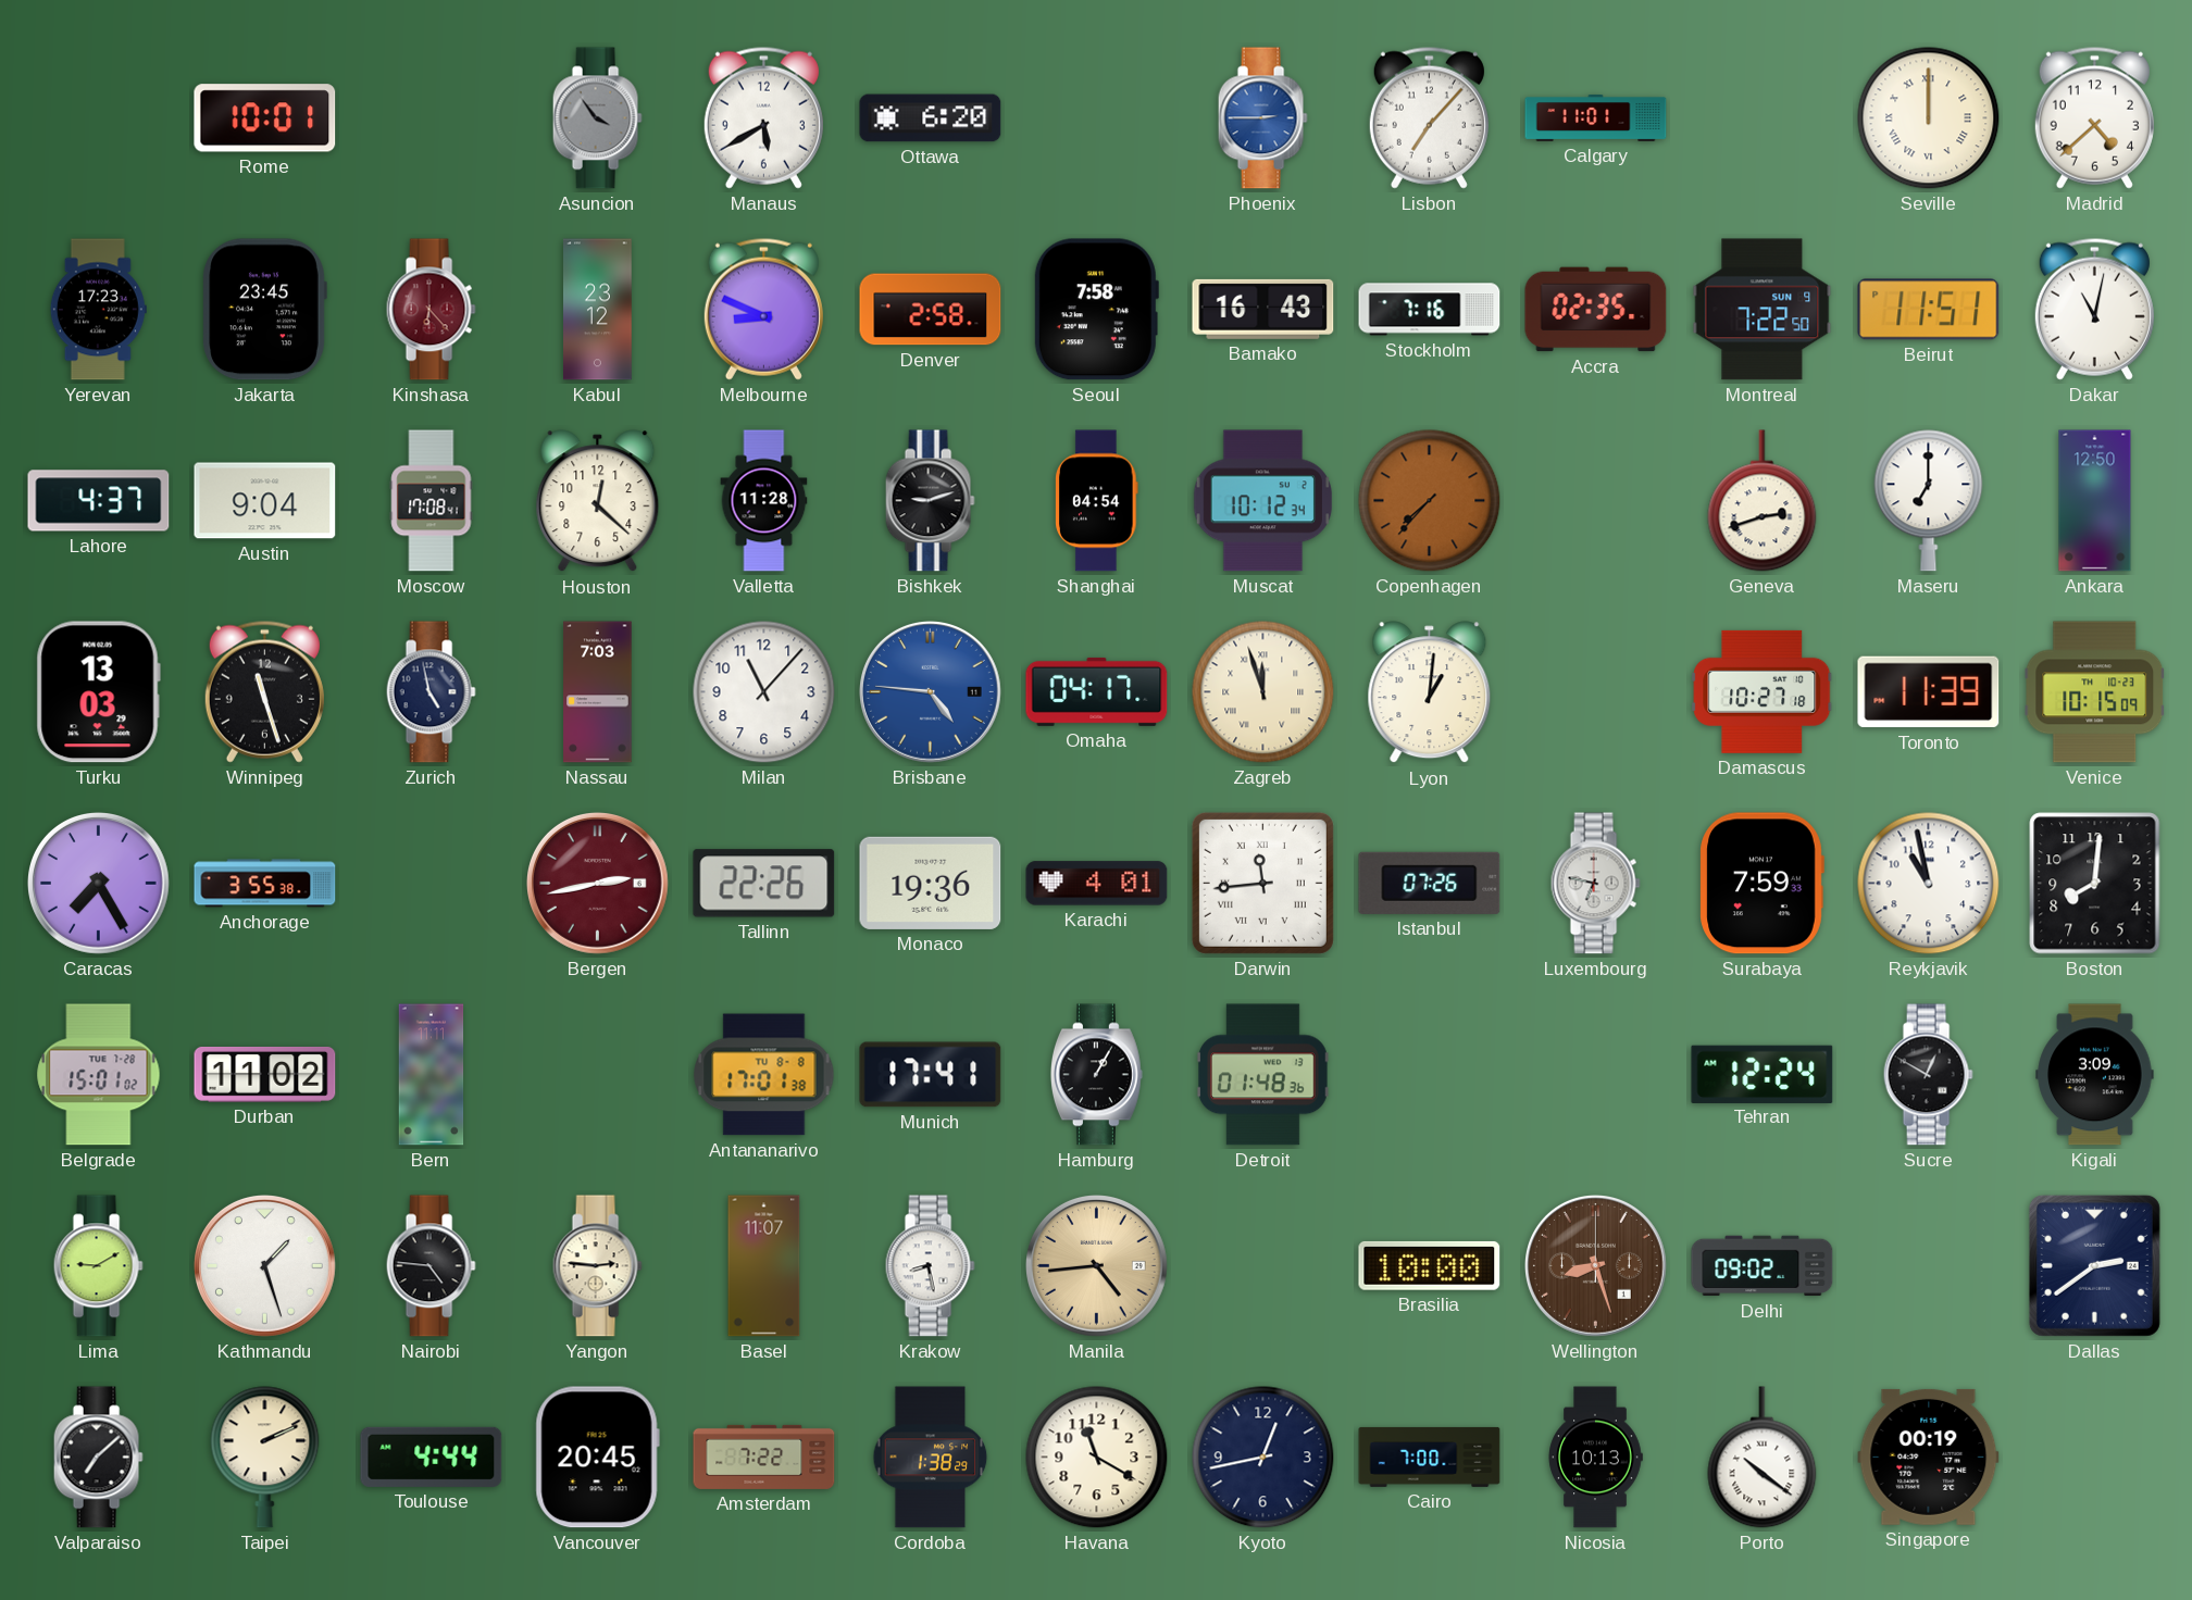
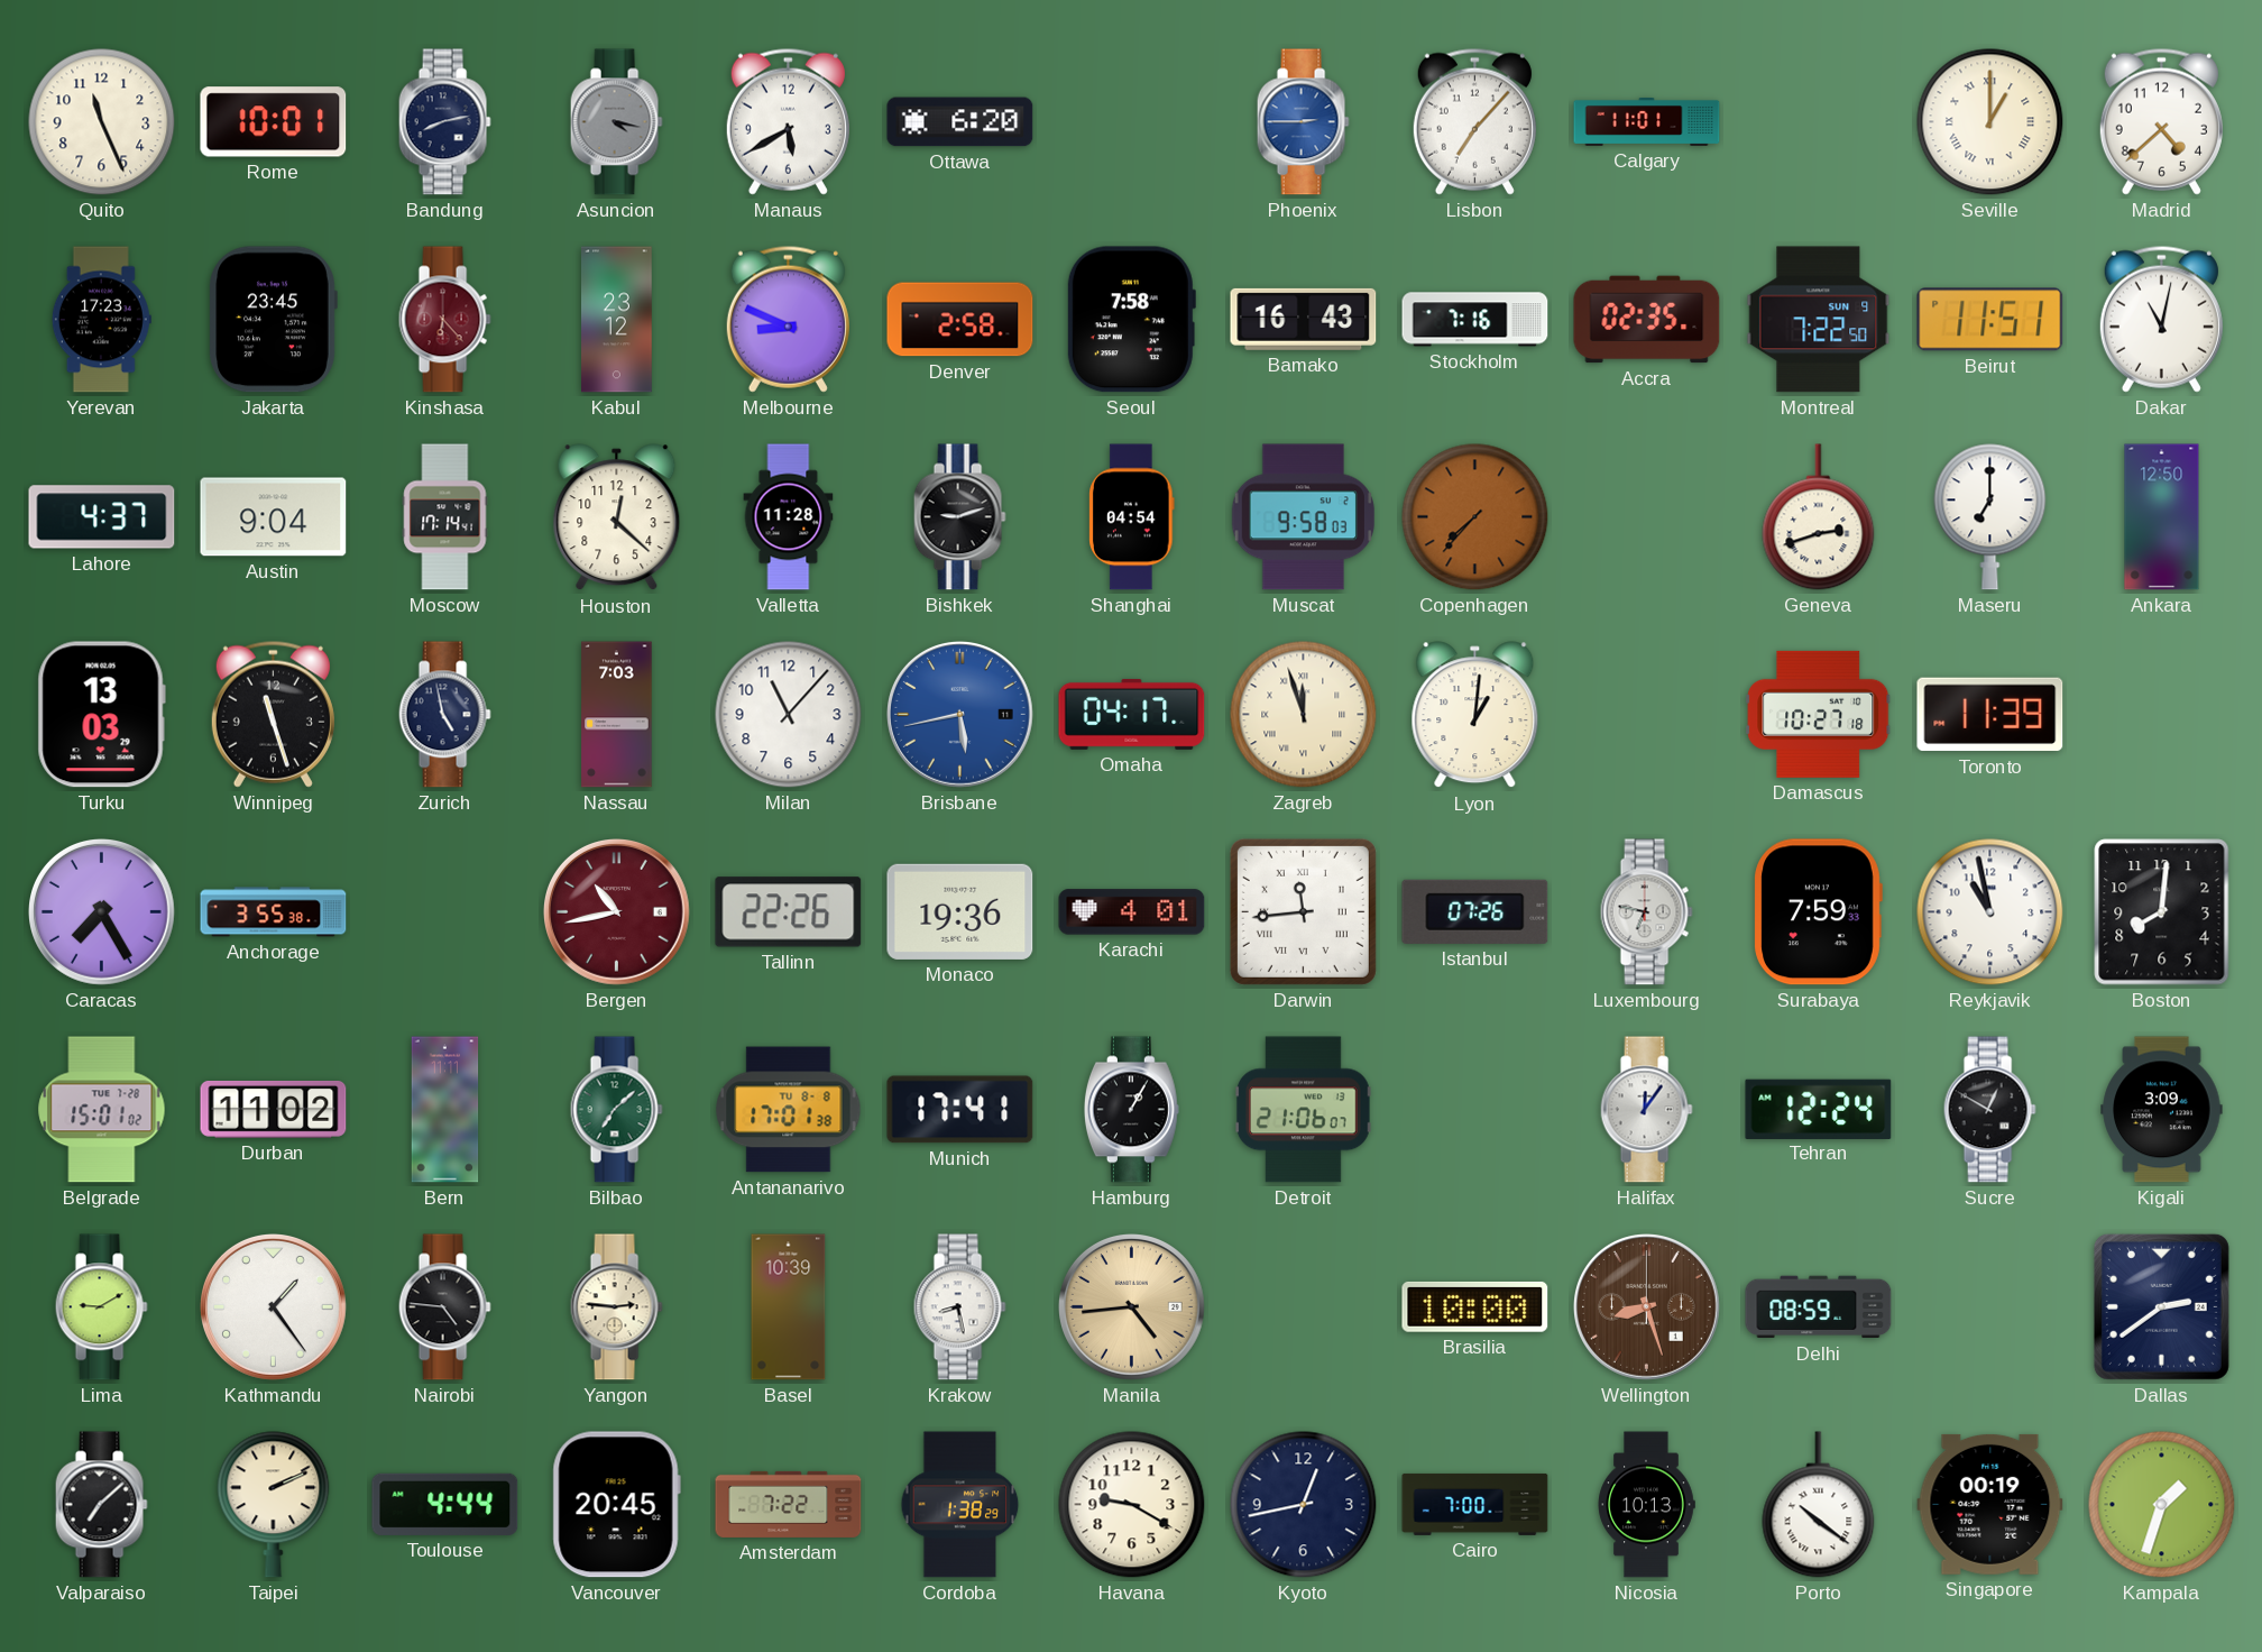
Quito: none -> 11:26 (102, 122)
Bandung: none -> 8:13 (444, 122)
Asuncion: 3:54 -> 4:17 (616, 122)
Seville: 12:00 -> 1:00 (1990, 122)
Moscow: 17:08 -> 17:14 (445, 517)
Muscat: 10:12 -> 9:58 (1303, 517)
Brisbane: 4:46 -> 5:43 (960, 715)
Venice: 10:15 -> none (2095, 692)
Bergen: 2:43 -> 10:43 (617, 912)
Bilbao: none -> 7:08 (616, 1110)
Detroit: 01:48 -> 21:06 (1304, 1110)
Halifax: none -> 12:06 (1646, 1110)
Kathmandu: 1:27 -> 1:24 (274, 1307)
Basel: 11:07 -> 10:39 (789, 1307)
Delhi: 09:02 -> 08:59 (1819, 1307)
Havana: 11:20 -> 9:20 (1132, 1505)
Kampala: none -> 1:33 (2162, 1505)
